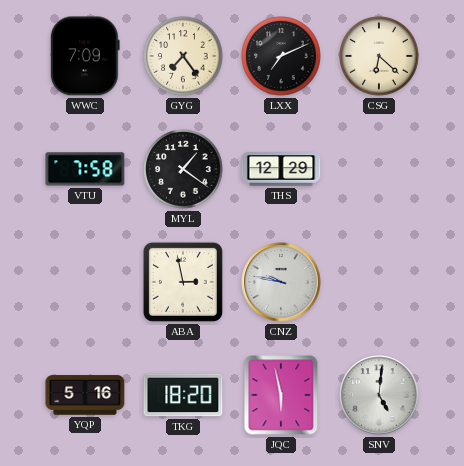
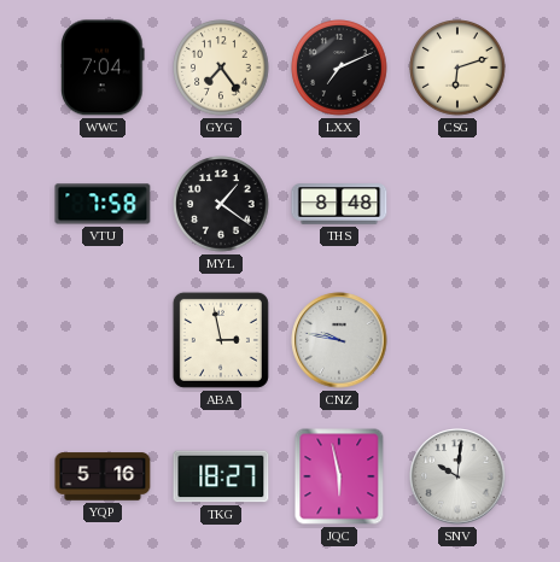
WWC: 7:09 -> 7:04 (104, 68)
CSG: 6:22 -> 6:12 (457, 68)
THS: 12:29 -> 8:48 (339, 204)
TKG: 18:20 -> 18:27 (221, 476)
SNV: 5:01 -> 10:01 (457, 476)
